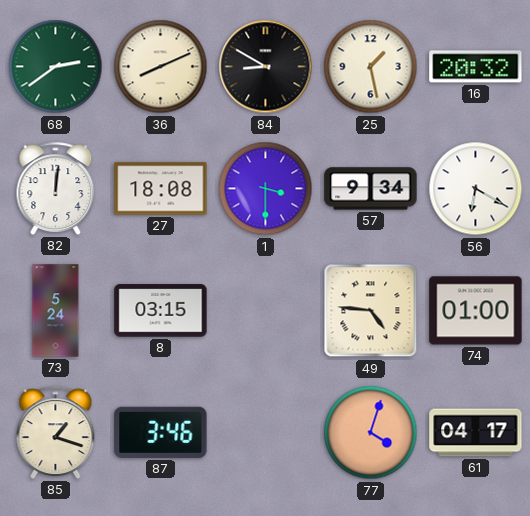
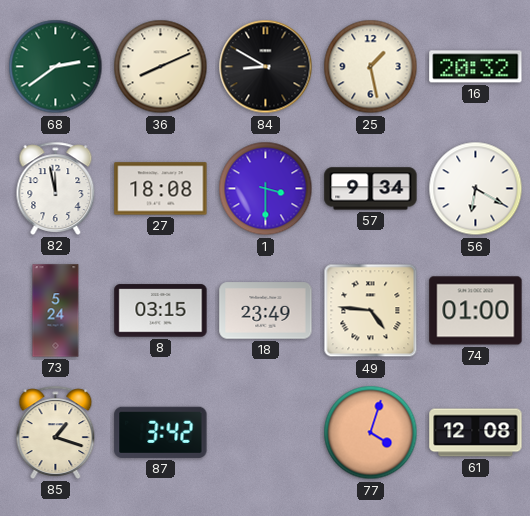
82: 12:01 -> 11:58 (56, 188)
18: none -> 23:49 (266, 311)
87: 3:46 -> 3:42 (161, 432)
61: 04:17 -> 12:08 (476, 433)
